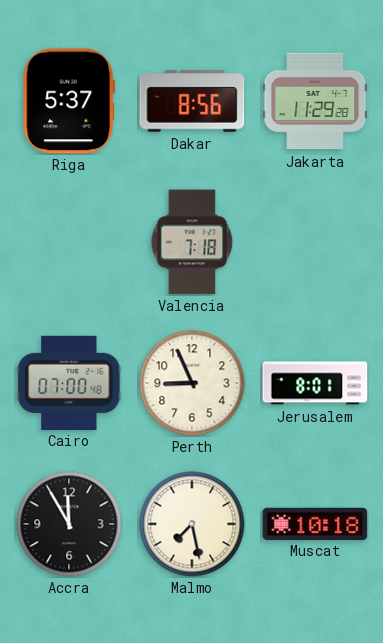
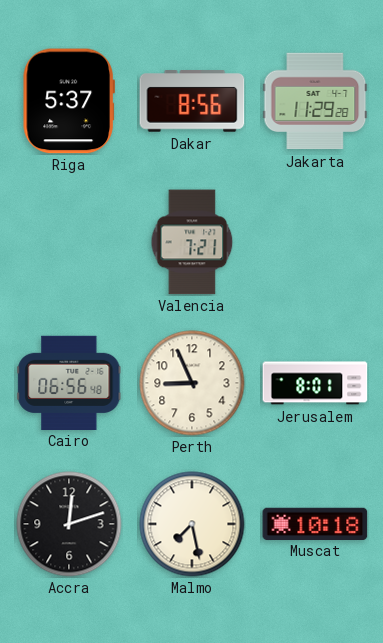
Valencia: 7:18 -> 7:21 (192, 242)
Cairo: 07:00 -> 06:56 (69, 382)
Accra: 11:55 -> 12:12 (69, 524)
